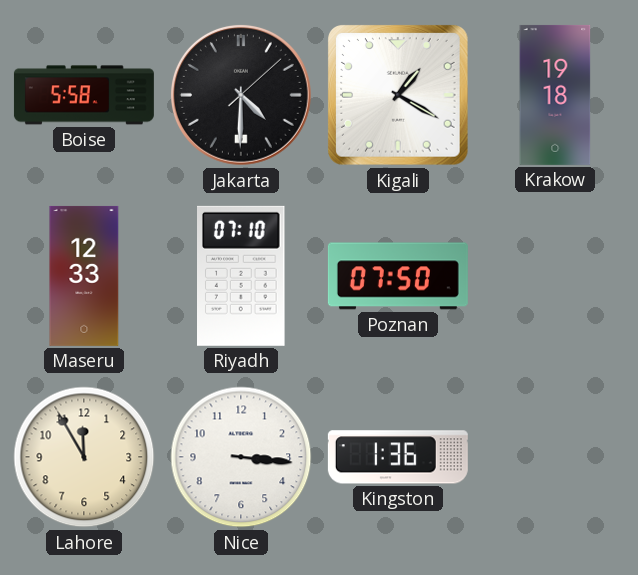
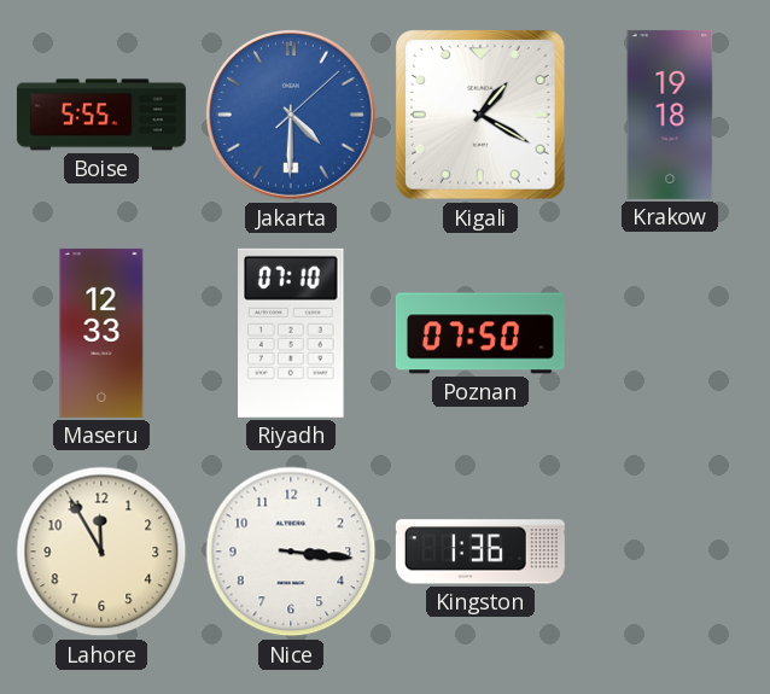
Boise: 5:58 -> 5:55 (101, 115)
Jakarta dial: black -> blue (291, 115)
